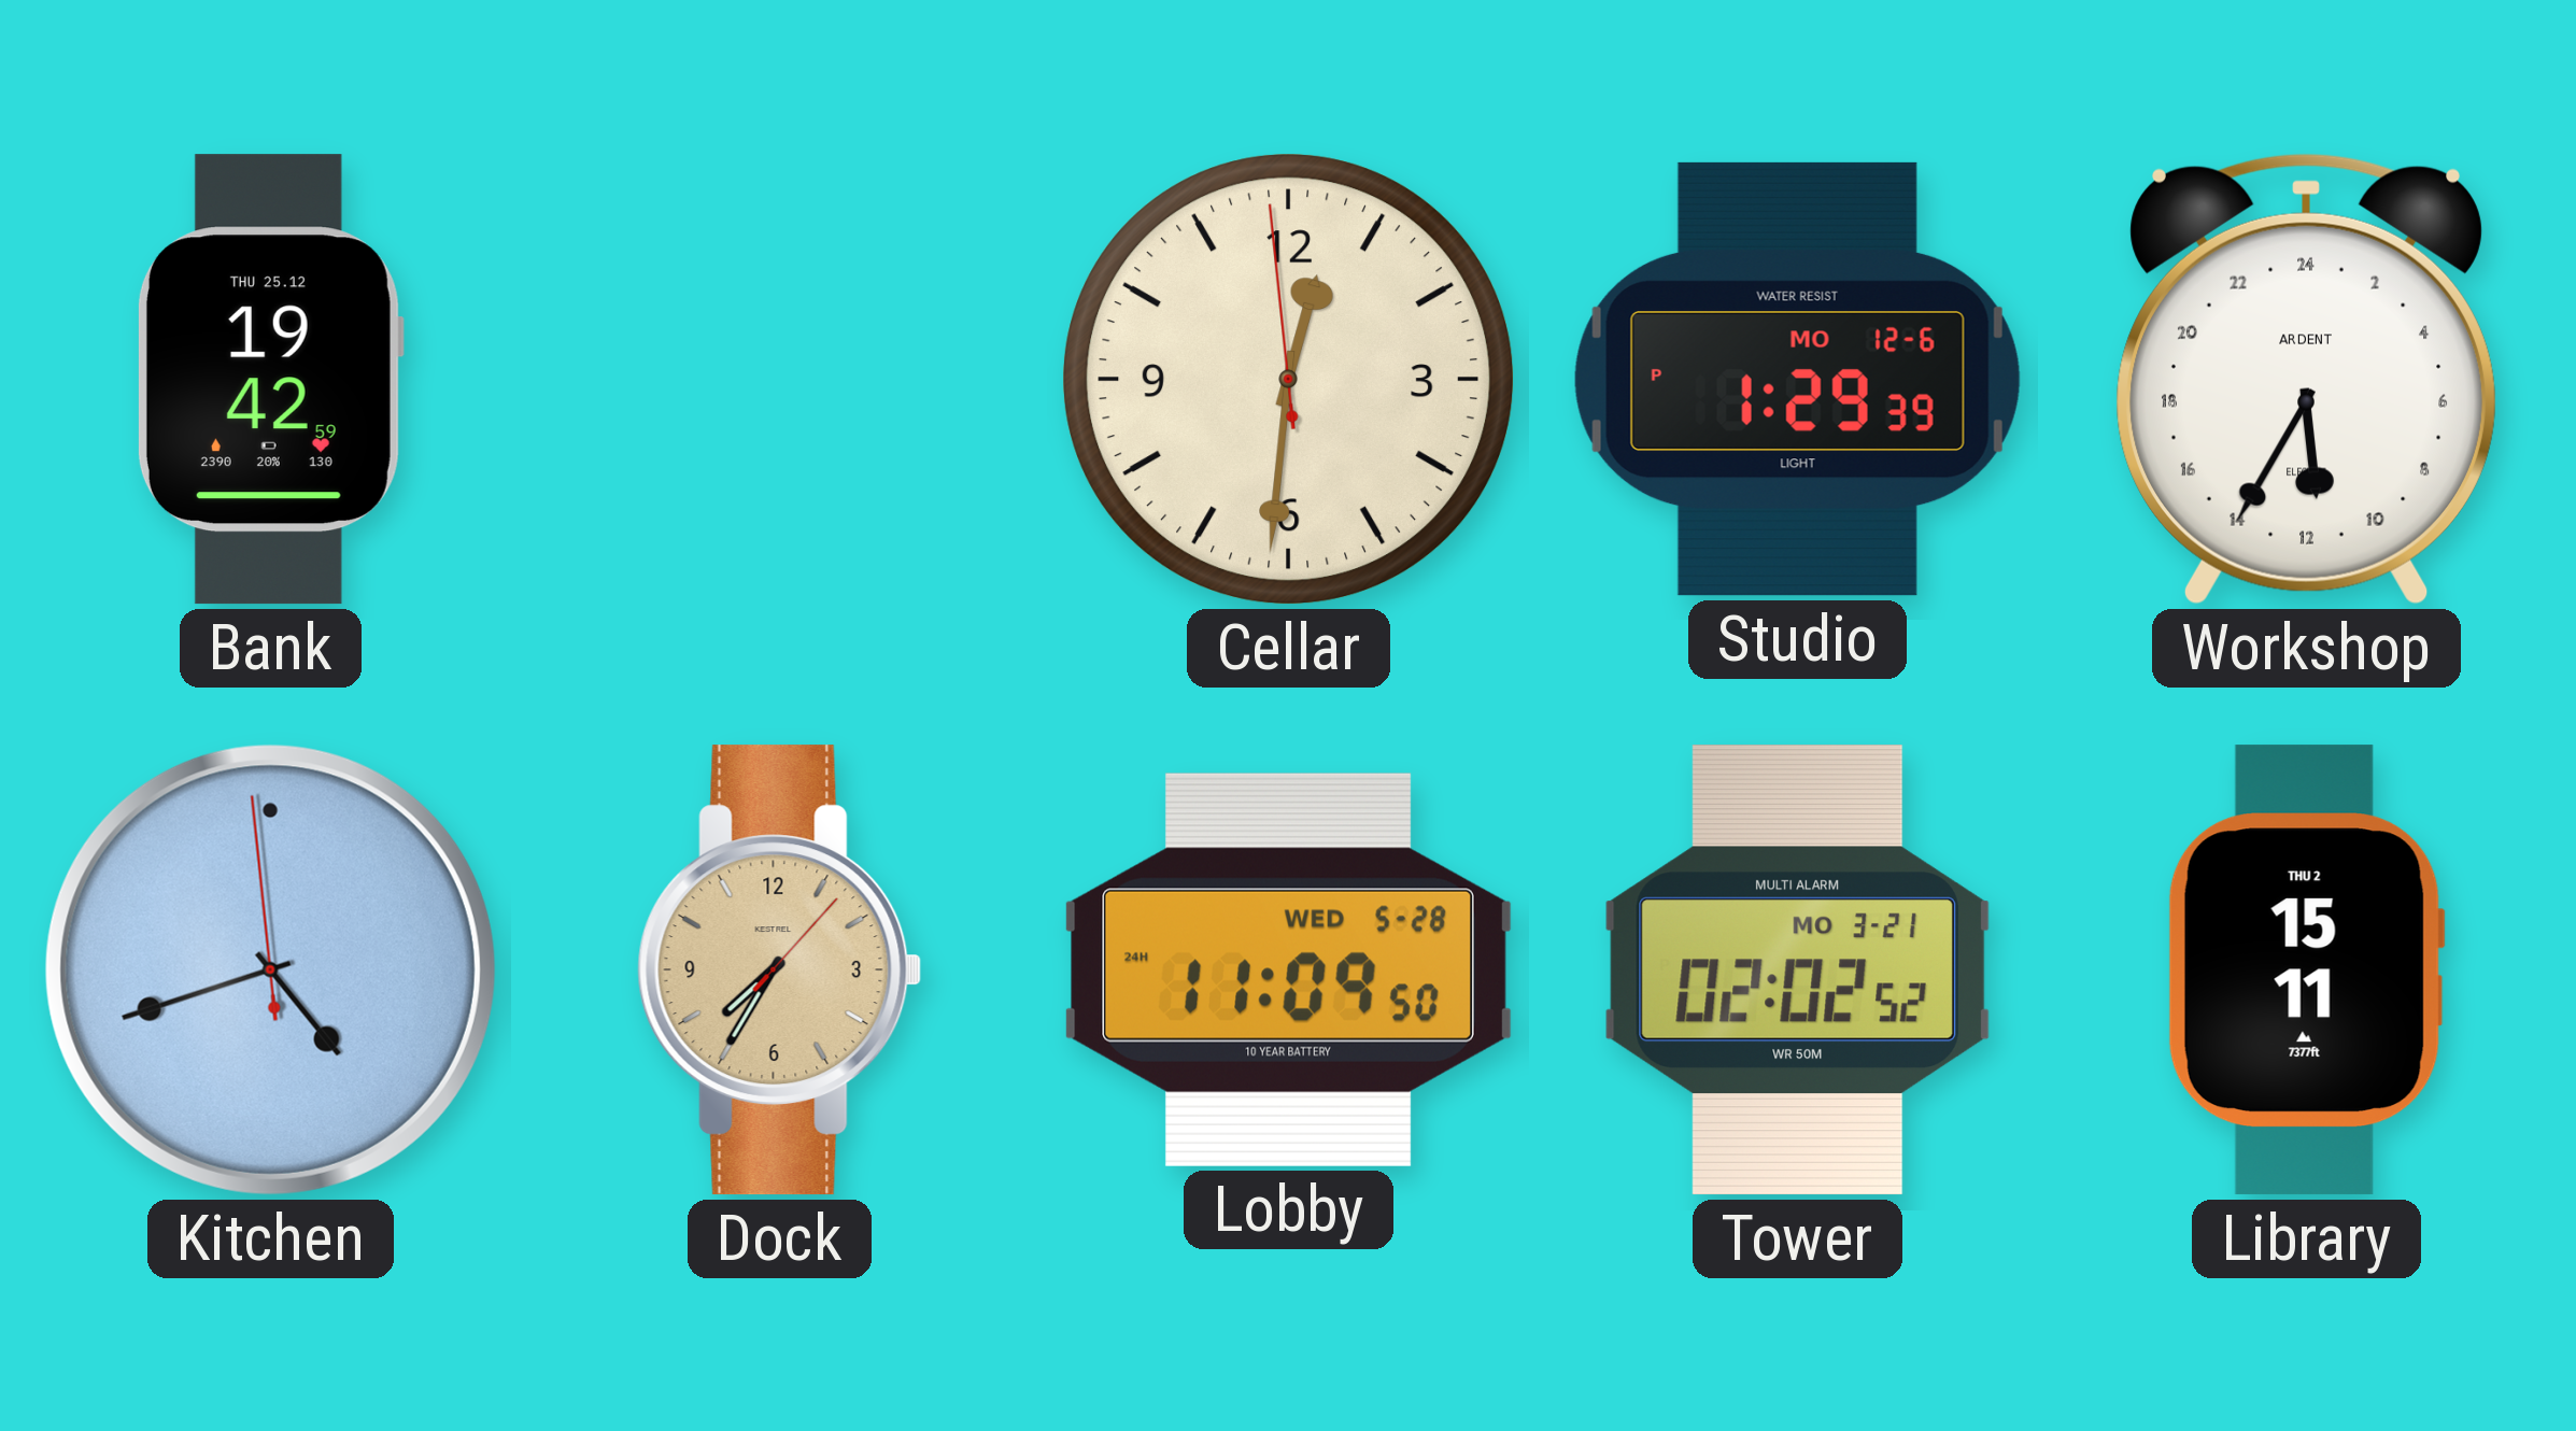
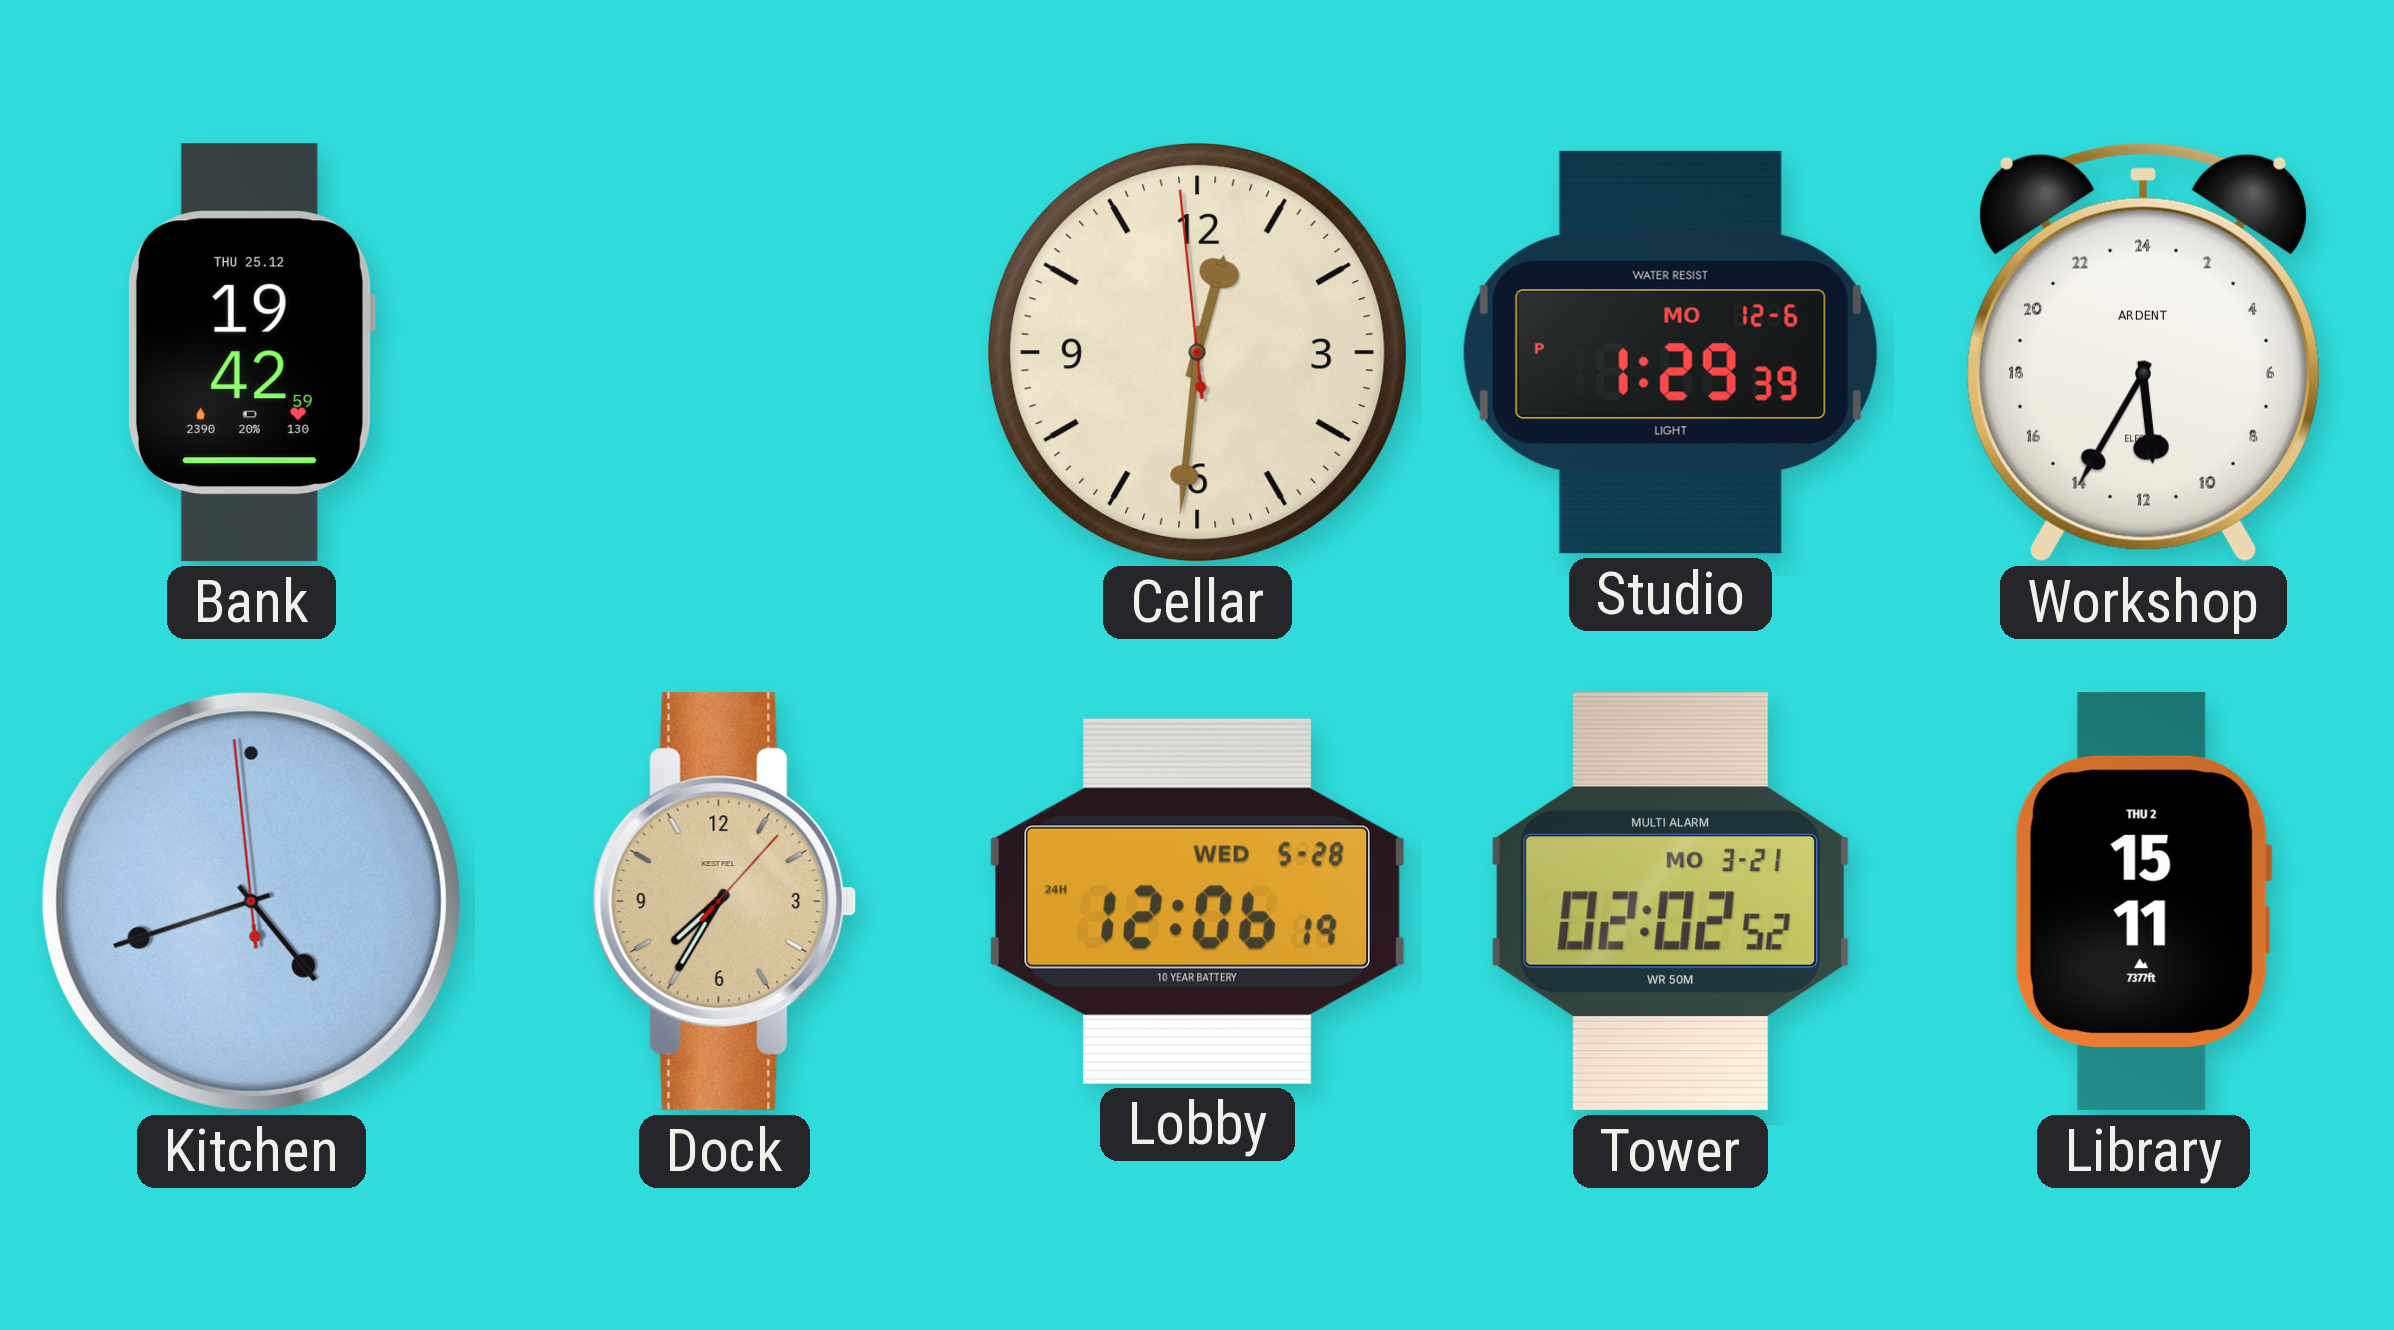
Lobby: 11:09 -> 12:06 (1197, 901)
